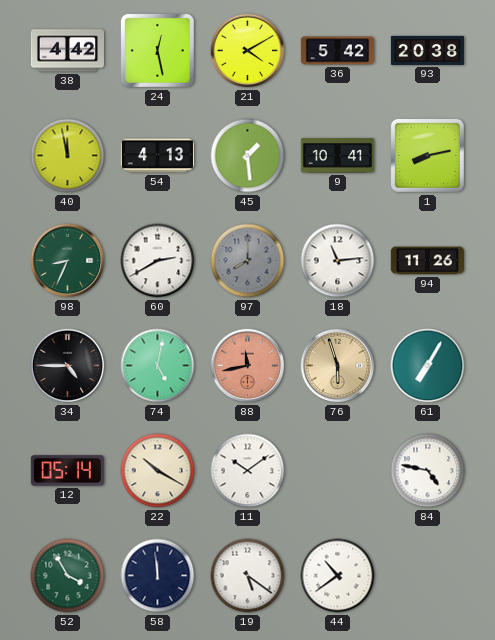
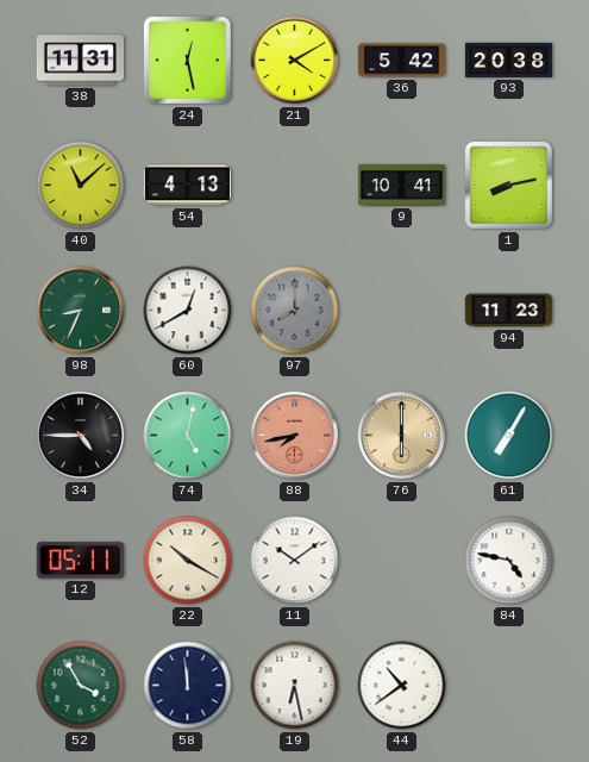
38: 4:42 -> 11:31 (80, 61)
40: 11:58 -> 11:08 (81, 186)
45: 1:29 -> none (248, 156)
60: 2:40 -> 12:40 (188, 311)
18: 11:14 -> none (338, 261)
94: 11:26 -> 11:23 (508, 311)
88: 11:43 -> 7:43 (295, 436)
76: 5:57 -> 6:00 (402, 436)
12: 05:14 -> 05:11 (80, 561)
19: 5:21 -> 6:28 (295, 686)
